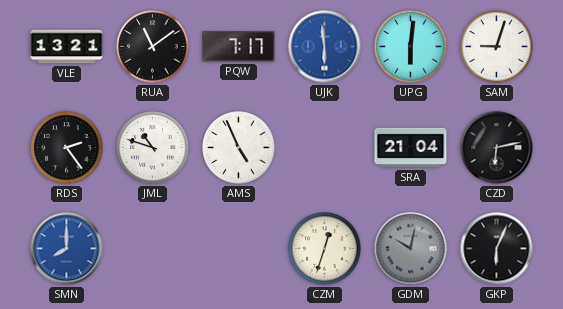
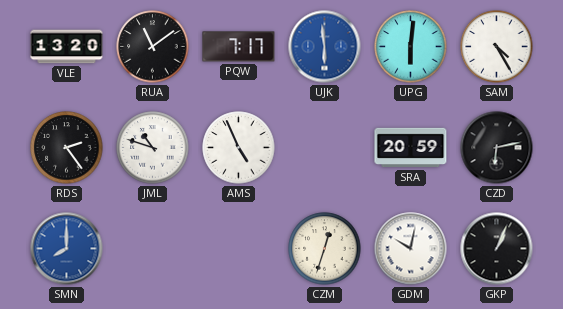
VLE: 13:21 -> 13:20 (67, 47)
SAM: 9:03 -> 4:25 (497, 47)
SRA: 21:04 -> 20:59 (411, 148)
GDM dial: grey -> white (411, 249)
GKP: 6:04 -> 1:04 (497, 249)
